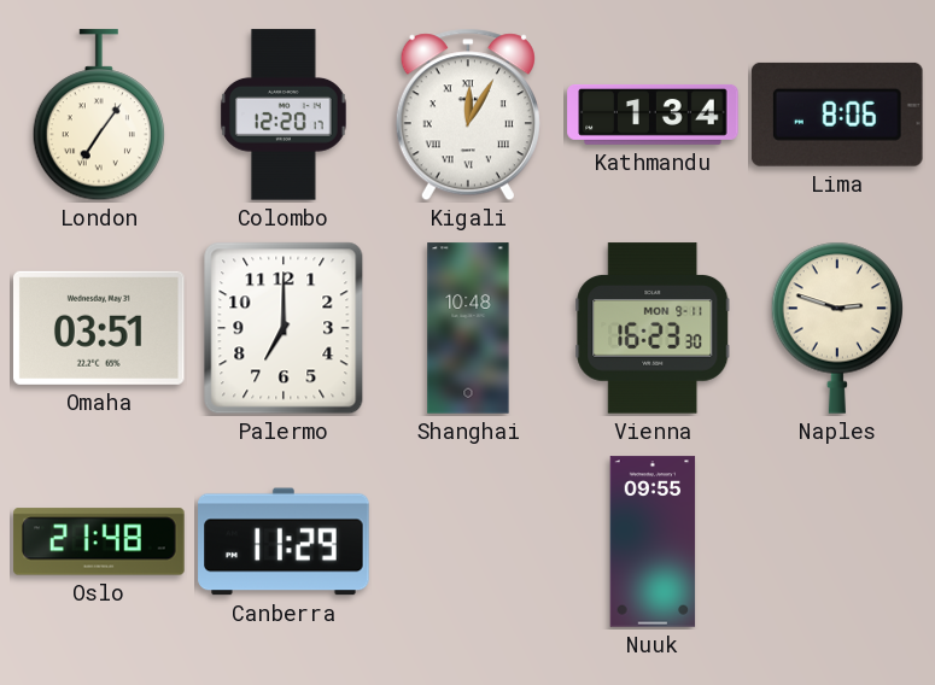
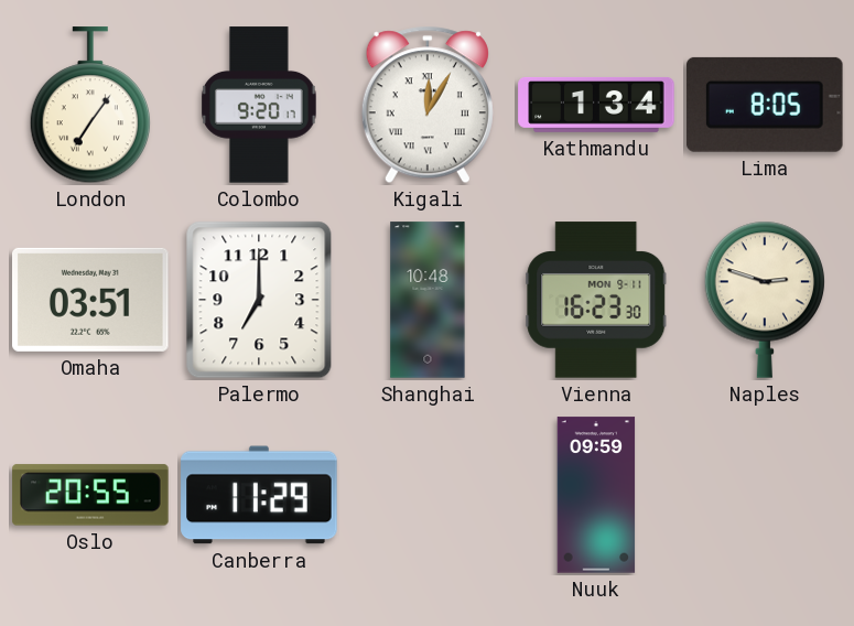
Colombo: 12:20 -> 9:20 (260, 105)
Lima: 8:06 -> 8:05 (765, 105)
Oslo: 21:48 -> 20:55 (90, 495)
Nuuk: 09:55 -> 09:59 (596, 495)
